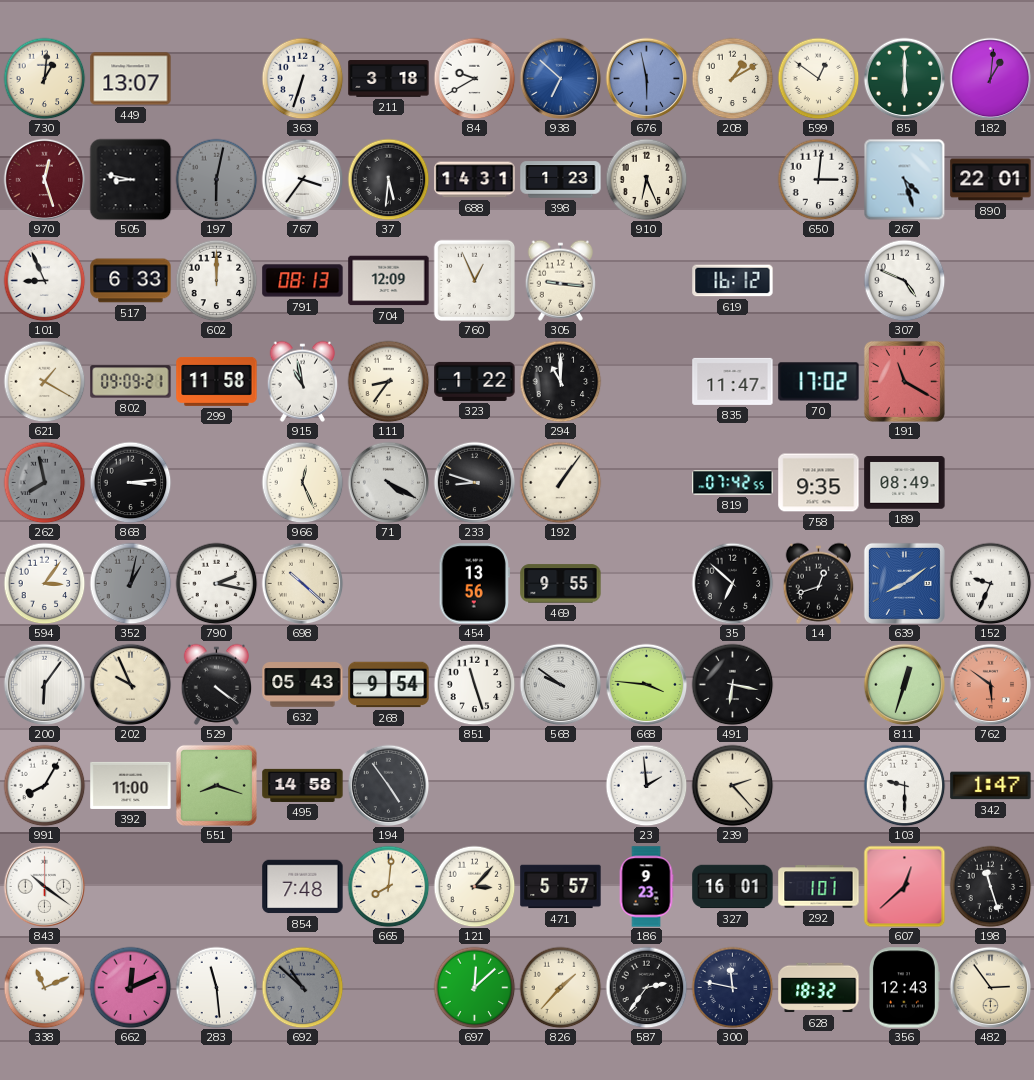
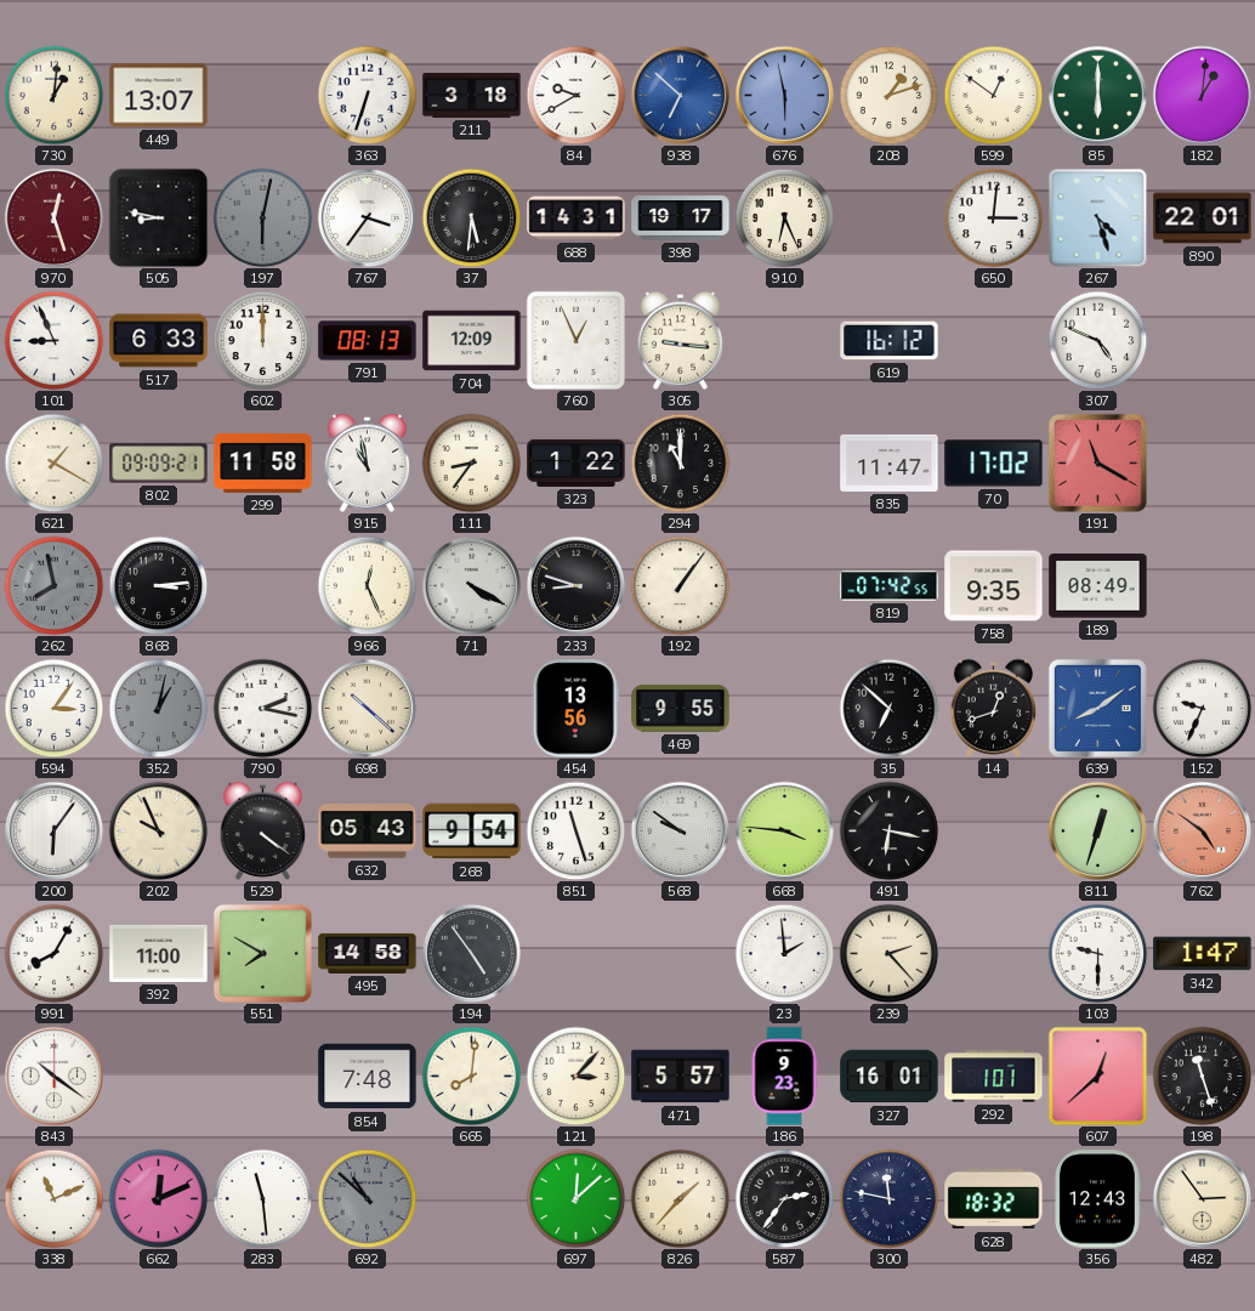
208: 1:10 -> 1:12 (888, 95)
398: 1:23 -> 19:17 (681, 218)
762: 5:51 -> 4:51 (1202, 830)
551: 8:18 -> 7:50 (262, 953)
